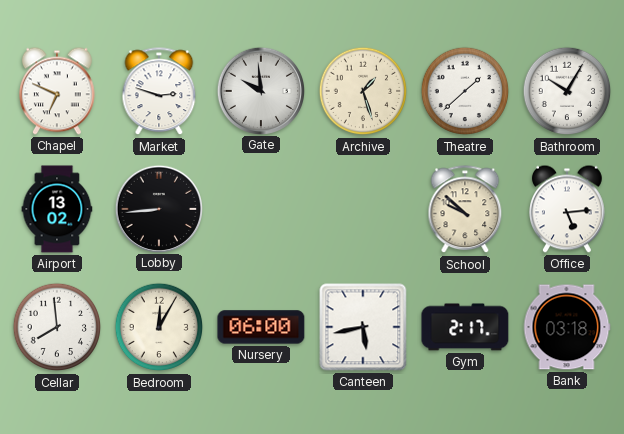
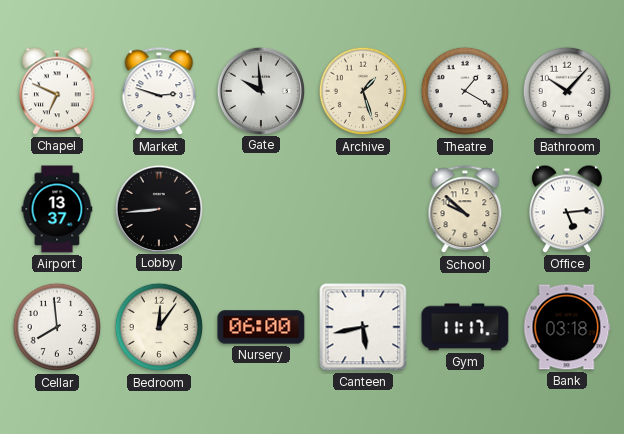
Theatre: 1:38 -> 1:20 (465, 91)
Bathroom: 10:05 -> 10:07 (567, 91)
Airport: 13:02 -> 13:37 (57, 209)
Bedroom: 12:05 -> 12:06 (159, 327)
Gym: 2:17 -> 11:17 (465, 327)
